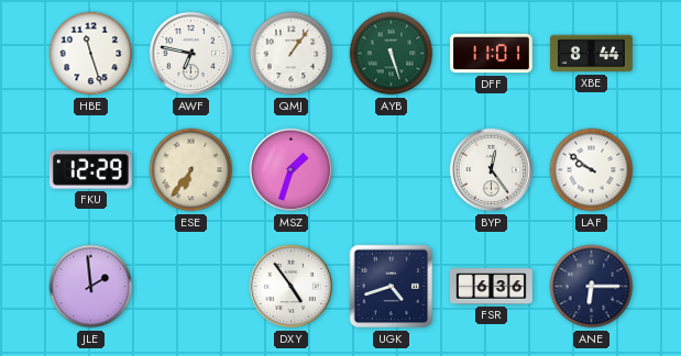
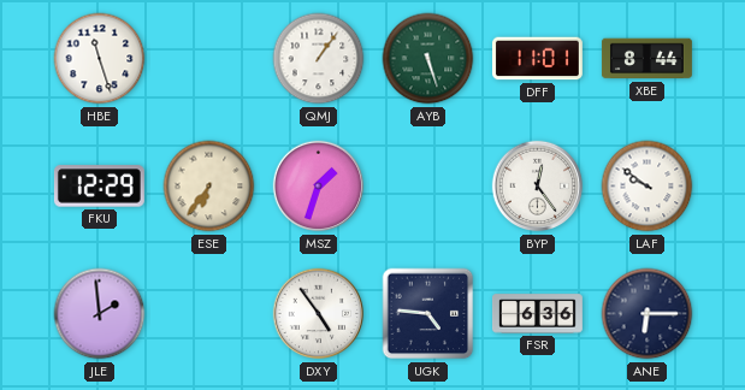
AWF: 6:47 -> none (191, 54)
UGK: 4:42 -> 4:46 (428, 314)
